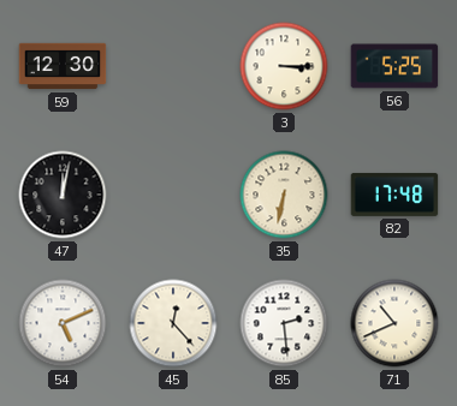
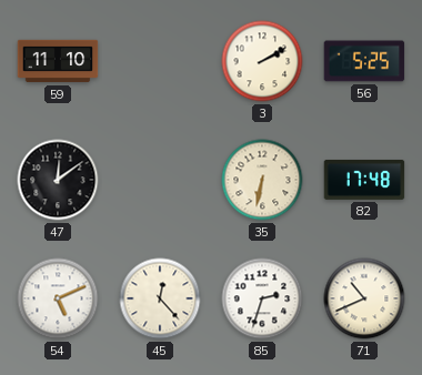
59: 12:30 -> 11:10 (58, 61)
3: 3:15 -> 2:10 (262, 61)
47: 12:02 -> 12:09 (58, 180)
85: 2:29 -> 2:33 (262, 298)
